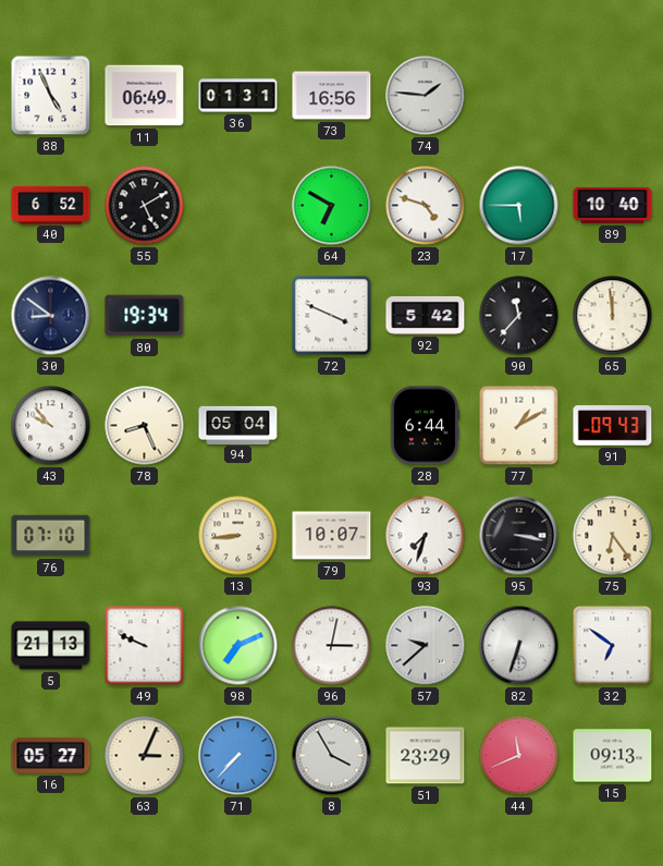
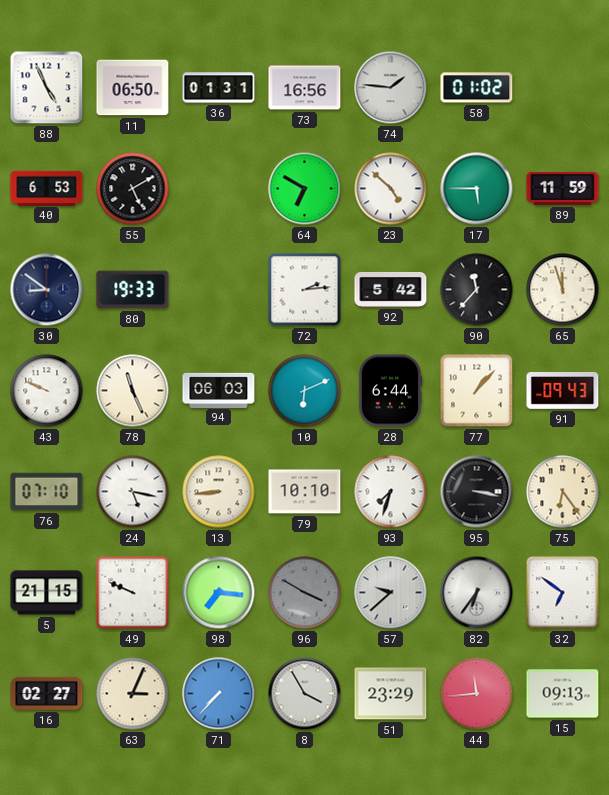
11: 06:49 -> 06:50 (133, 88)
58: none -> 01:02 (477, 88)
40: 6:52 -> 6:53 (47, 188)
23: 4:48 -> 4:52 (391, 189)
89: 10:40 -> 11:59 (563, 188)
80: 19:34 -> 19:33 (133, 290)
72: 3:49 -> 2:14 (305, 290)
65: 11:59 -> 11:57 (563, 290)
43: 9:53 -> 9:49 (47, 391)
78: 8:26 -> 11:26 (133, 391)
94: 05:04 -> 06:03 (219, 390)
10: none -> 6:11 (305, 391)
77: 1:10 -> 1:07 (477, 391)
24: none -> 5:17 (133, 492)
79: 10:07 -> 10:10 (305, 492)
5: 21:13 -> 21:15 (47, 593)
98: 7:11 -> 7:16 (219, 593)
96: 3:02 -> 3:50 (305, 593)
96 dial: white -> grey (305, 593)
82: 6:33 -> 6:36 (477, 593)
16: 05:27 -> 02:27 (47, 693)
44: 11:41 -> 11:44 (477, 694)
